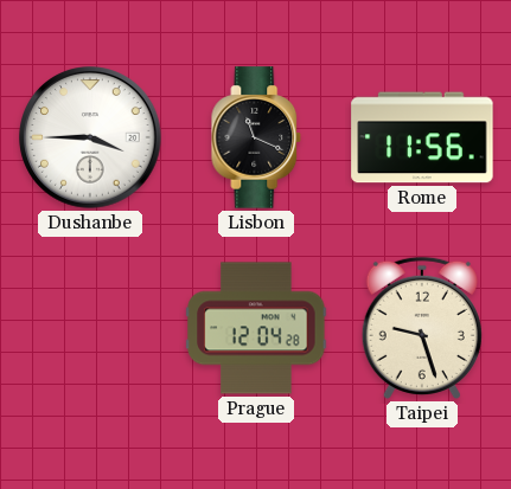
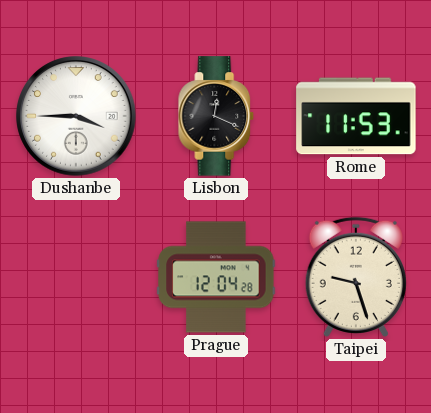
Lisbon: 11:19 -> 12:19 (216, 116)
Rome: 11:56 -> 11:53 (356, 116)
